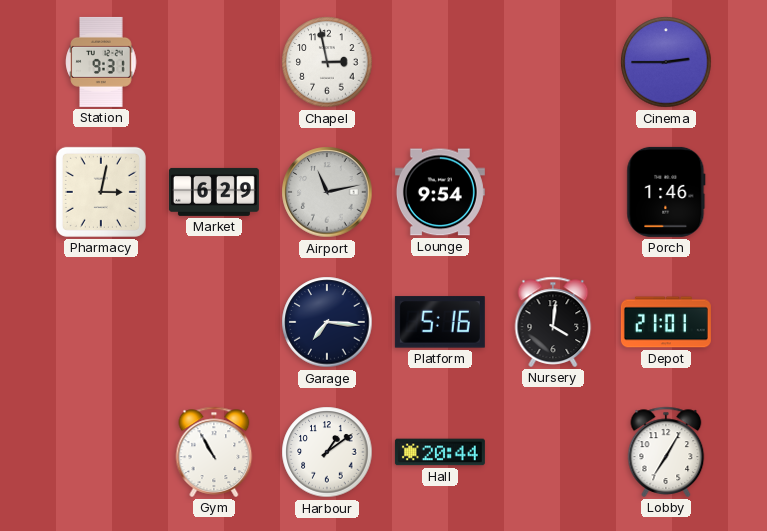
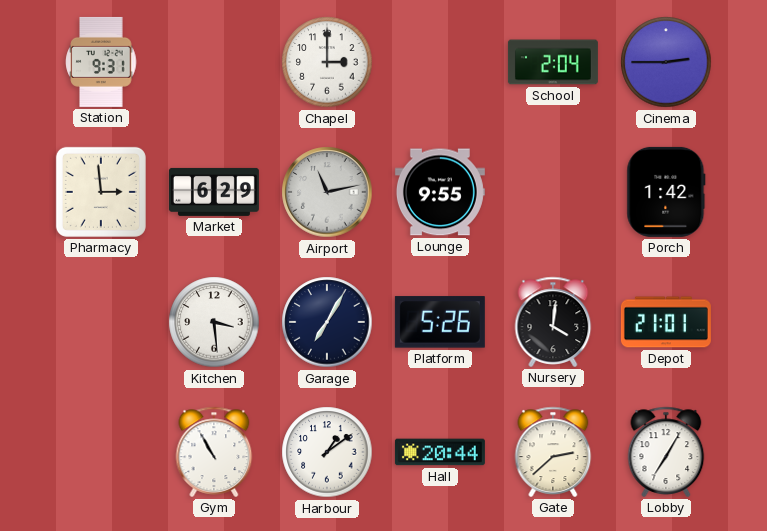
Chapel: 2:58 -> 3:00 (327, 62)
School: none -> 2:04 (553, 62)
Pharmacy: 3:02 -> 2:59 (101, 192)
Lounge: 9:54 -> 9:55 (440, 192)
Porch: 1:46 -> 1:42 (666, 192)
Kitchen: none -> 3:29 (214, 322)
Garage: 7:16 -> 7:05 (327, 322)
Platform: 5:16 -> 5:26 (440, 322)
Gate: none -> 2:38 (553, 452)
